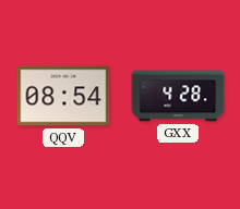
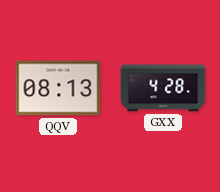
QQV: 08:54 -> 08:13 (58, 88)
